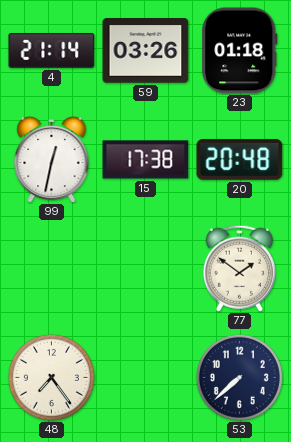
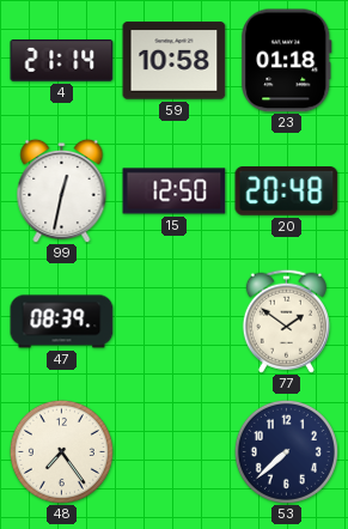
59: 03:26 -> 10:58 (175, 61)
15: 17:38 -> 12:50 (175, 191)
47: none -> 08:39 (62, 322)
